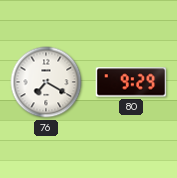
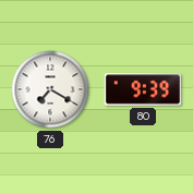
80: 9:29 -> 9:39 (143, 89)
